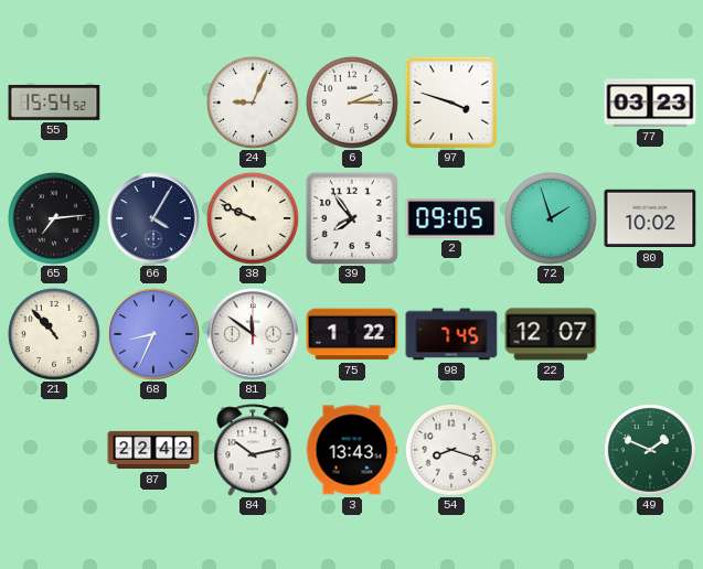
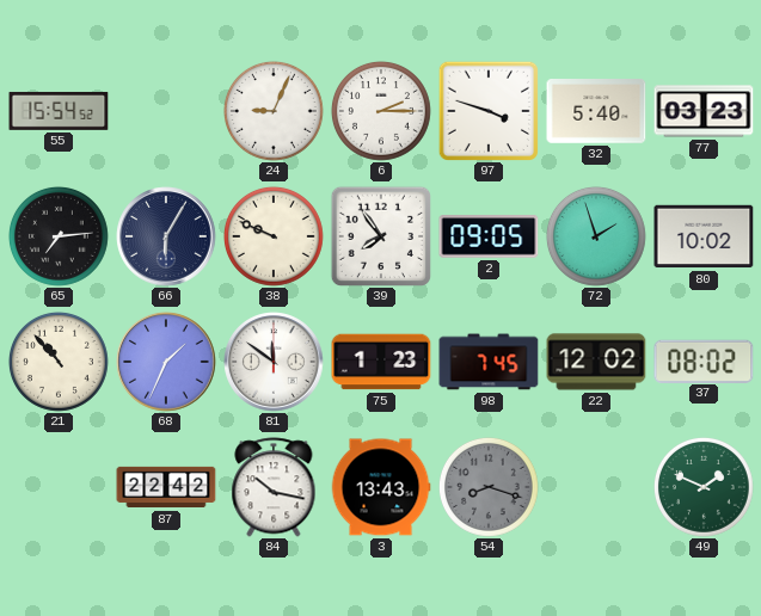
32: none -> 5:40 (596, 112)
66: 4:05 -> 6:05 (166, 236)
68: 8:34 -> 1:34 (166, 362)
75: 1:22 -> 1:23 (381, 362)
22: 12:07 -> 12:02 (596, 362)
37: none -> 08:02 (704, 361)
84: 10:13 -> 10:17 (274, 487)
54 dial: white -> grey (489, 487)
